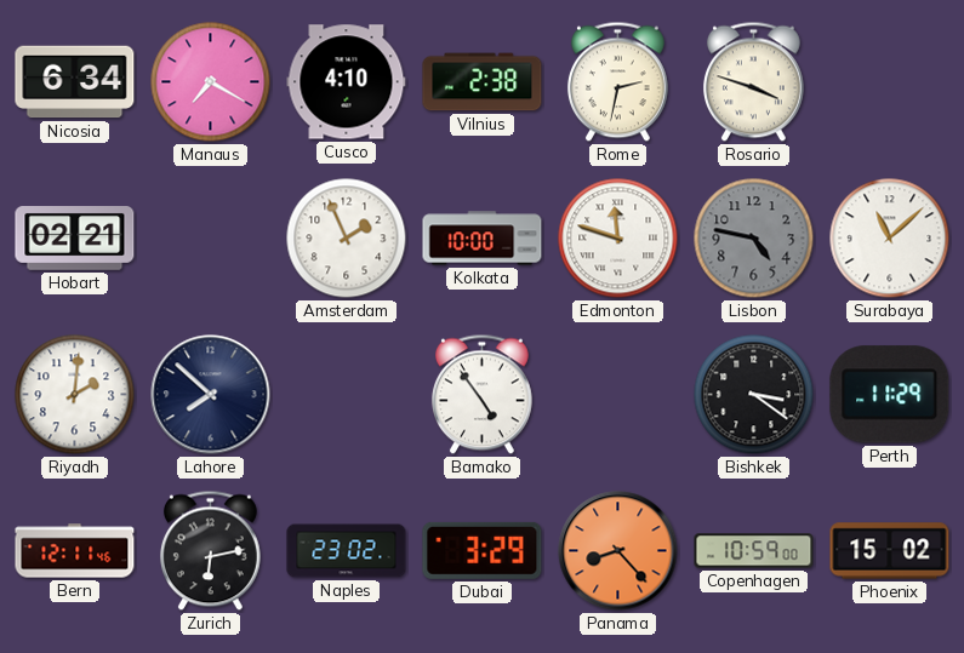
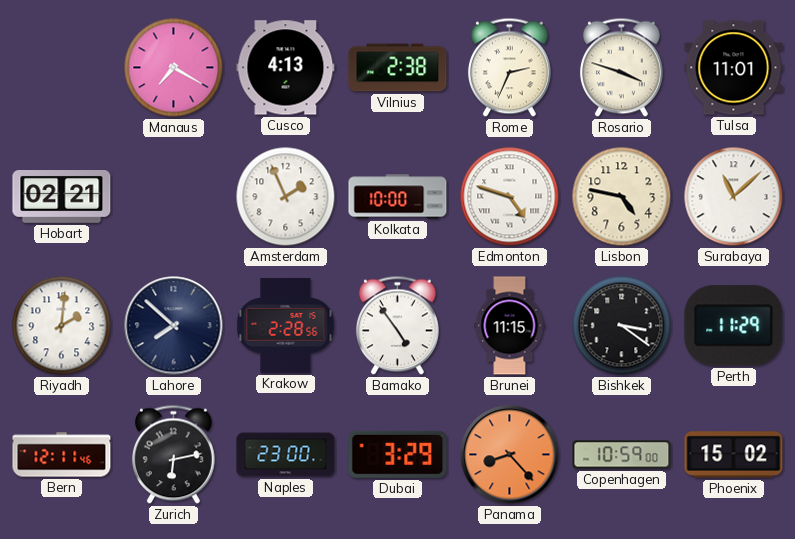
Nicosia: 6:34 -> none (75, 82)
Cusco: 4:10 -> 4:13 (286, 68)
Rome: 2:32 -> 2:34 (509, 68)
Tulsa: none -> 11:01 (734, 68)
Edmonton: 11:48 -> 4:48 (510, 197)
Lisbon dial: grey -> cream (622, 197)
Krakow: none -> 2:28 (286, 326)
Brunei: none -> 11:15 (510, 326)
Naples: 23:02 -> 23:00 (286, 455)
